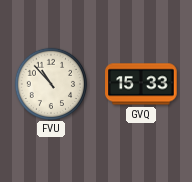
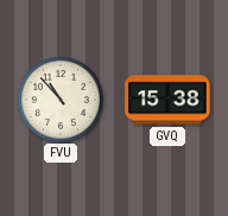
GVQ: 15:33 -> 15:38 (167, 100)
